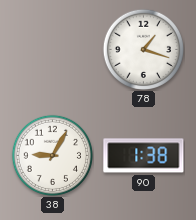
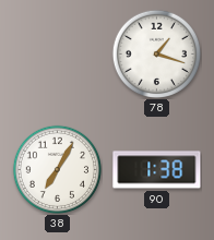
38: 9:05 -> 7:05 (57, 169)
